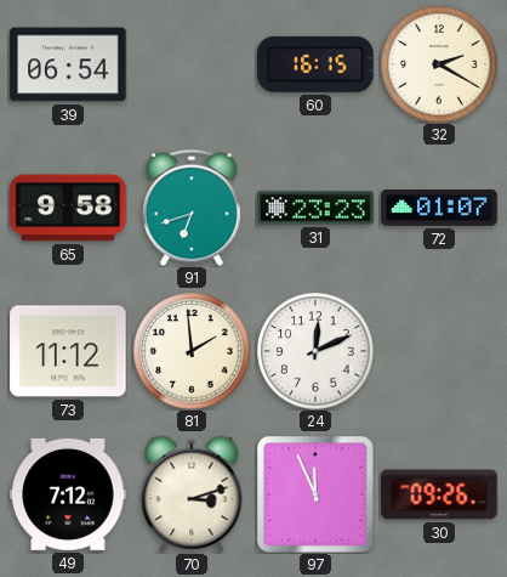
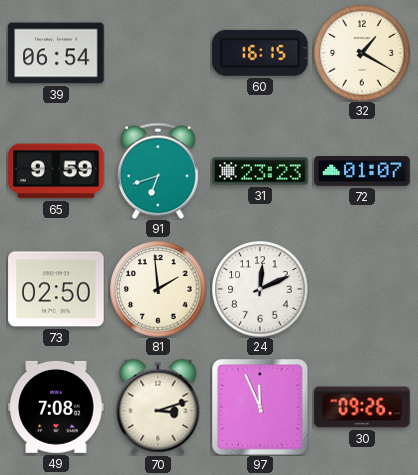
32: 2:20 -> 1:20 (362, 53)
65: 9:58 -> 9:59 (56, 171)
73: 11:12 -> 02:50 (56, 289)
49: 7:12 -> 7:08 (56, 407)
